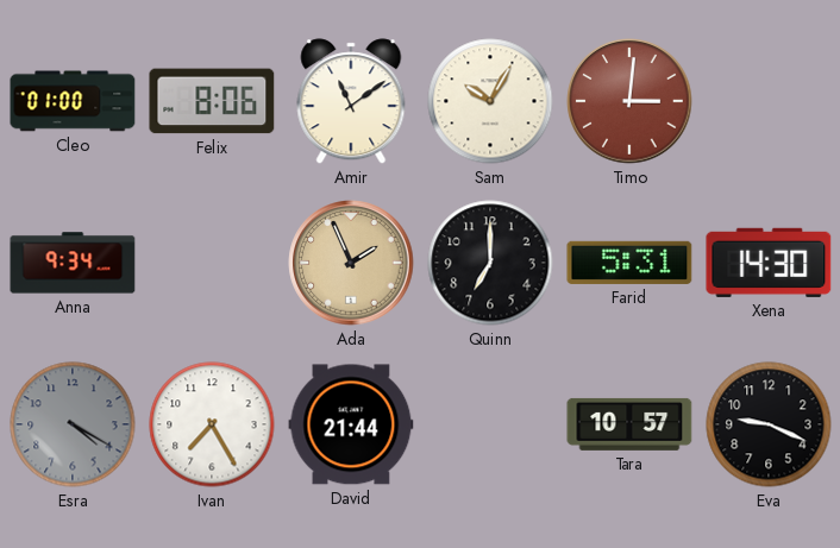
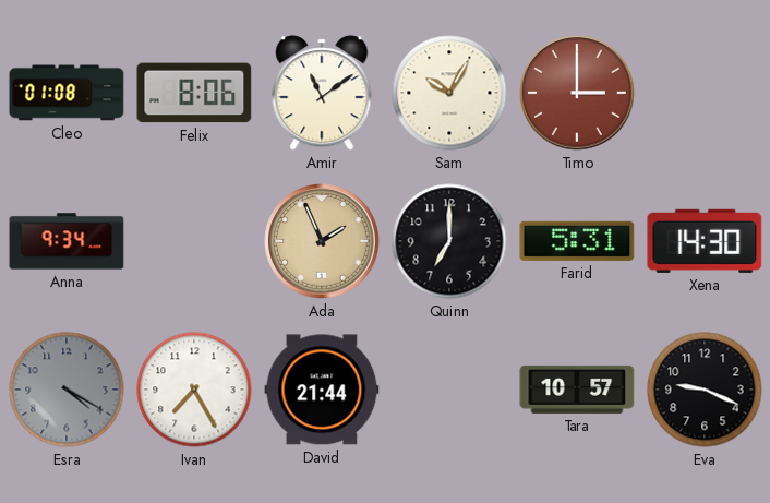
Cleo: 01:00 -> 01:08 (67, 93)
Timo: 3:01 -> 3:00 (577, 93)
